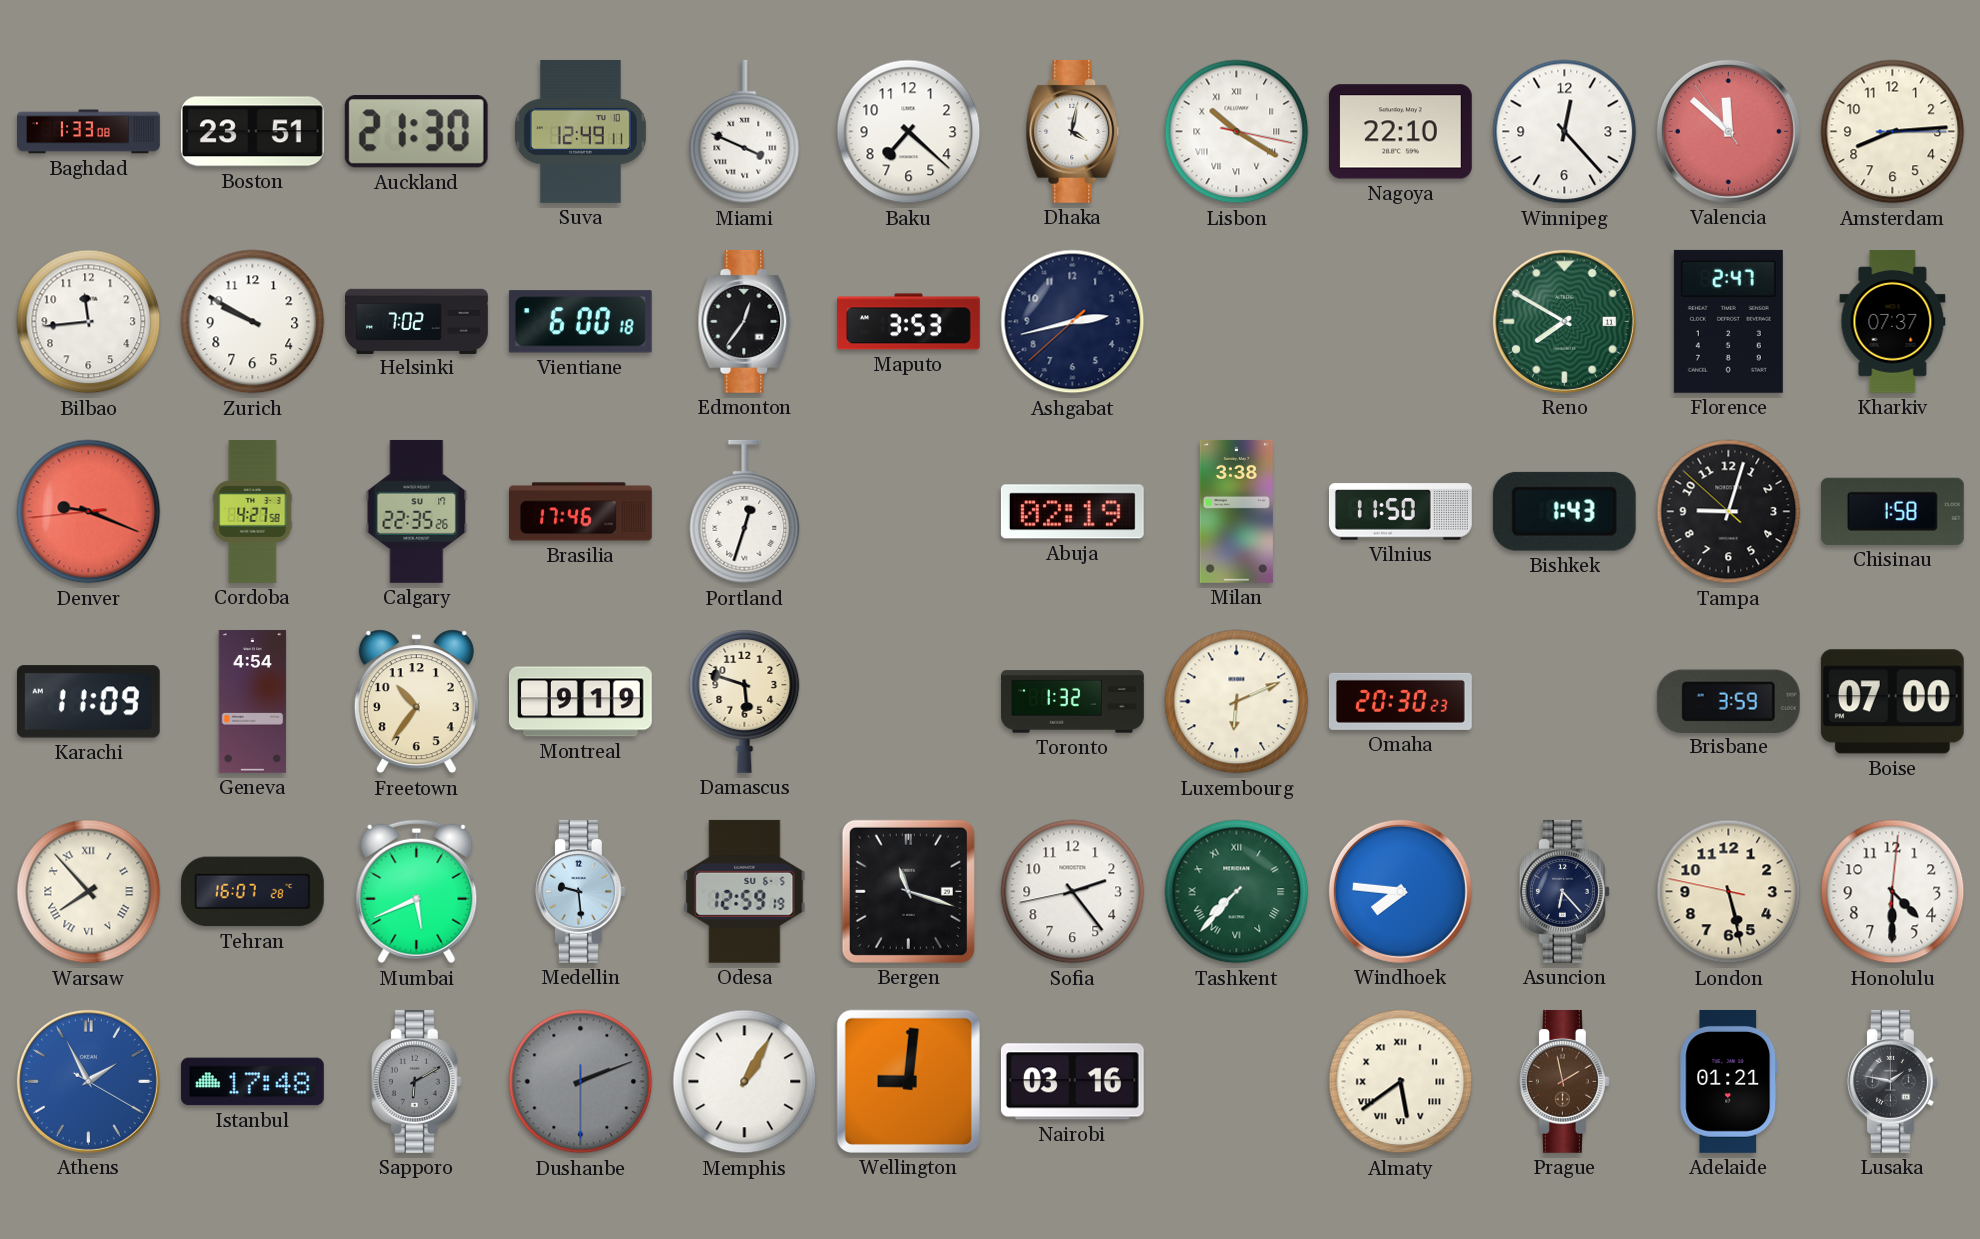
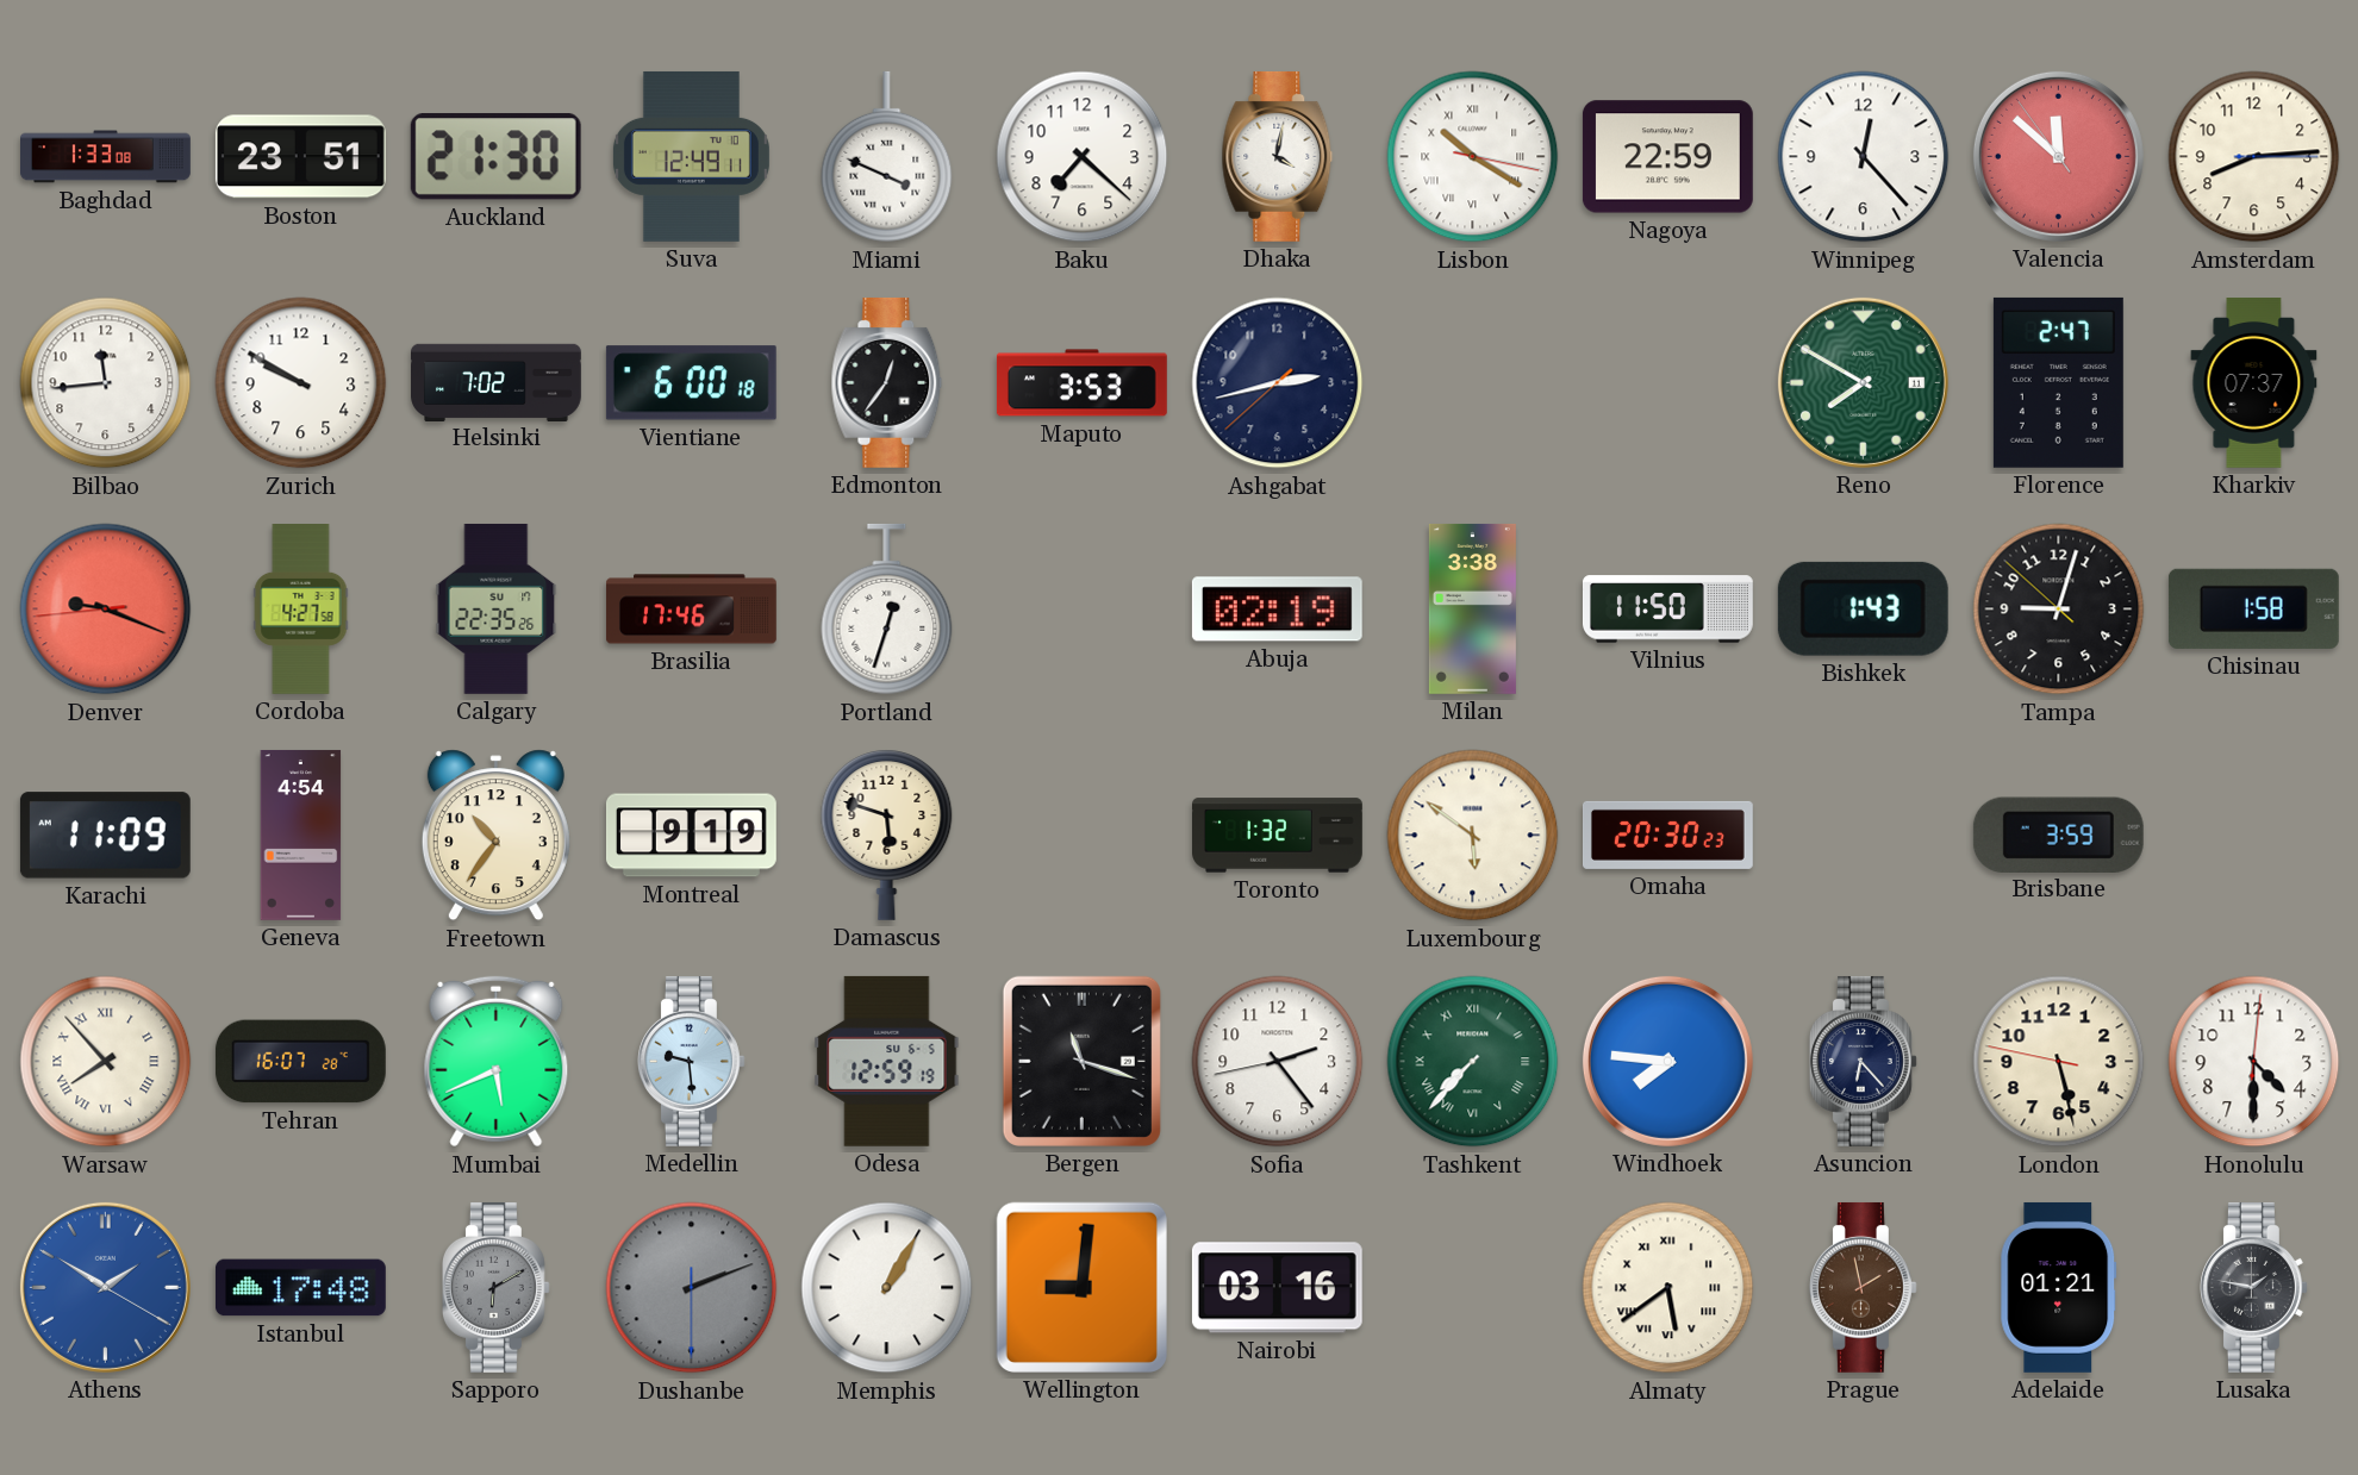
Nagoya: 22:10 -> 22:59 (1667, 157)
Luxembourg: 6:11 -> 5:51 (1473, 836)
Boise: 07:00 -> none (1892, 702)
Athens: 1:55 -> 1:50 (105, 1287)
